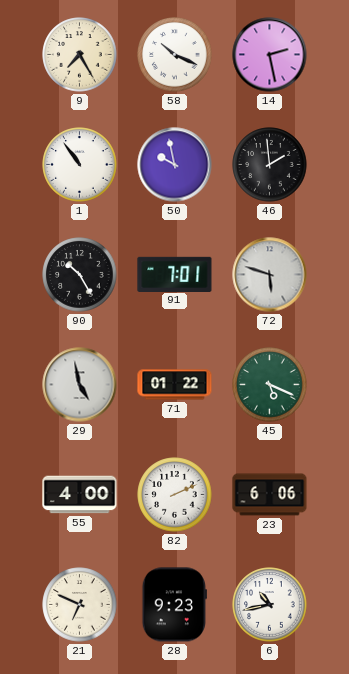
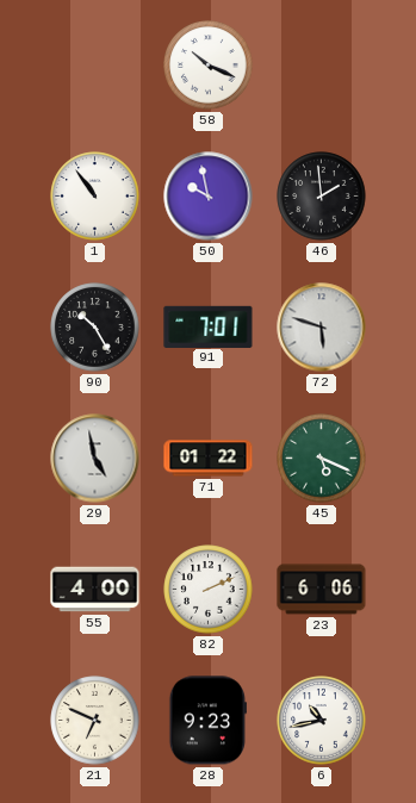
9: 7:25 -> none (80, 55)
14: 2:28 -> none (270, 55)
